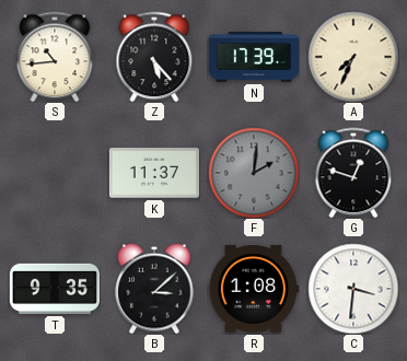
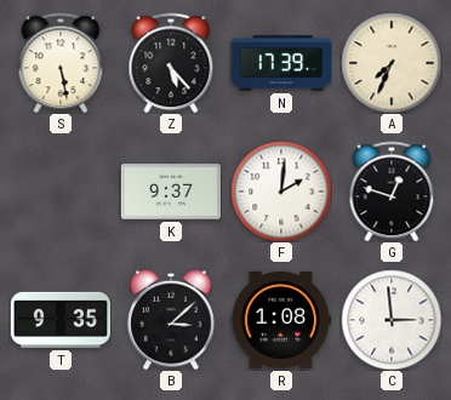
S: 10:44 -> 5:28 (61, 63)
K: 11:37 -> 9:37 (171, 192)
F dial: grey -> white (281, 192)
C: 3:31 -> 2:59 (392, 320)
